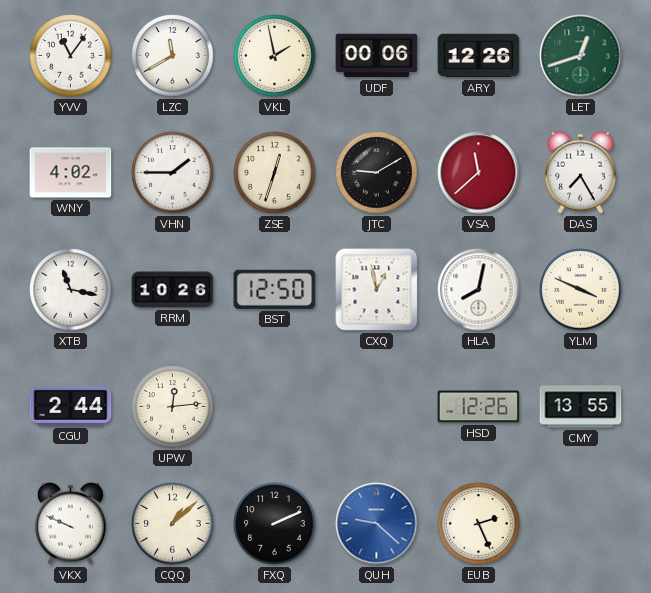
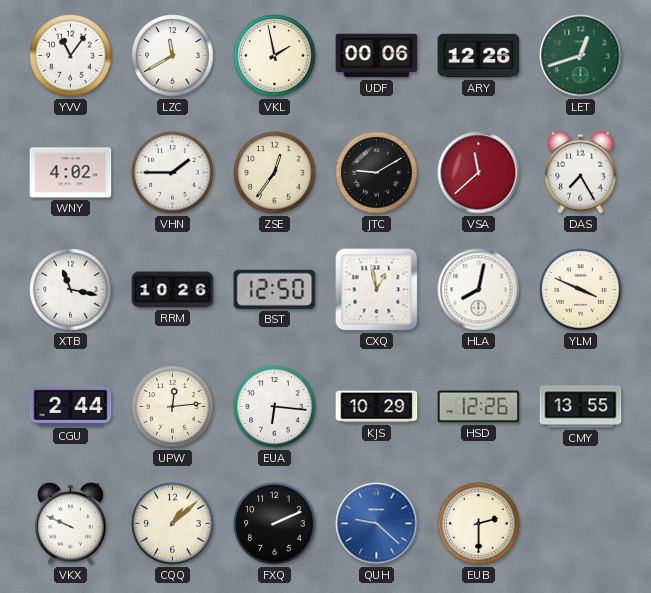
ZSE: 12:33 -> 12:36 (275, 173)
EUA: none -> 6:16 (275, 407)
KJS: none -> 10:29 (377, 407)
EUB: 2:26 -> 2:30 (479, 524)
